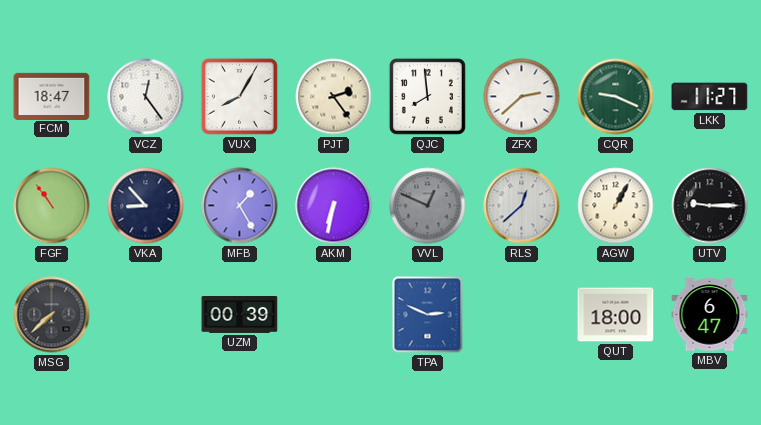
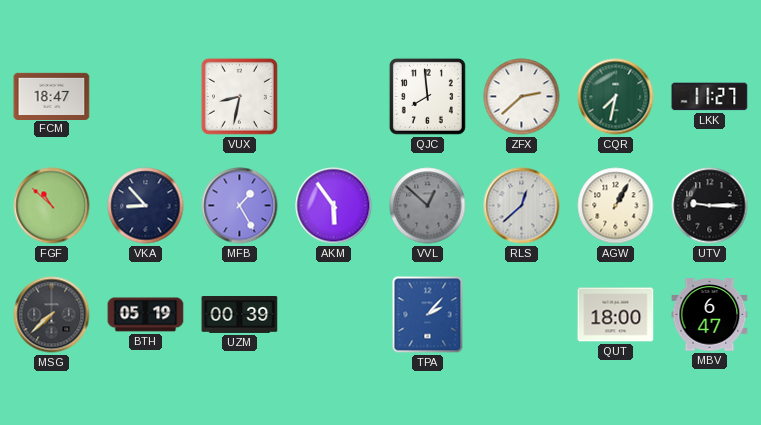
VCZ: 12:24 -> none (146, 97)
VUX: 8:05 -> 8:32 (239, 96)
PJT: 2:24 -> none (334, 97)
CQR: 9:19 -> 7:32 (616, 97)
FGF: 10:54 -> 10:52 (52, 206)
AKM: 6:32 -> 5:54 (334, 206)
VVL: 12:49 -> 12:52 (428, 206)
BTH: none -> 05:19 (146, 315)
TPA: 2:49 -> 2:07 (428, 315)
